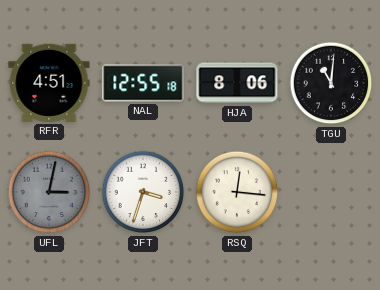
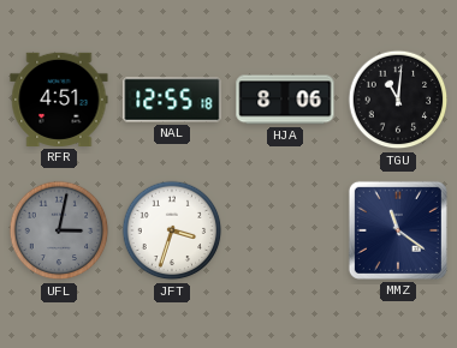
RSQ: 12:16 -> none (237, 192)
MMZ: none -> 11:21 (398, 230)
